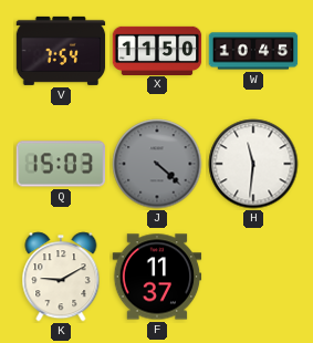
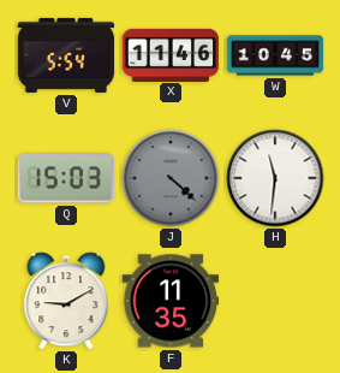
V: 7:54 -> 5:54 (66, 55)
X: 11:50 -> 11:46 (171, 54)
F: 11:37 -> 11:35 (171, 301)
